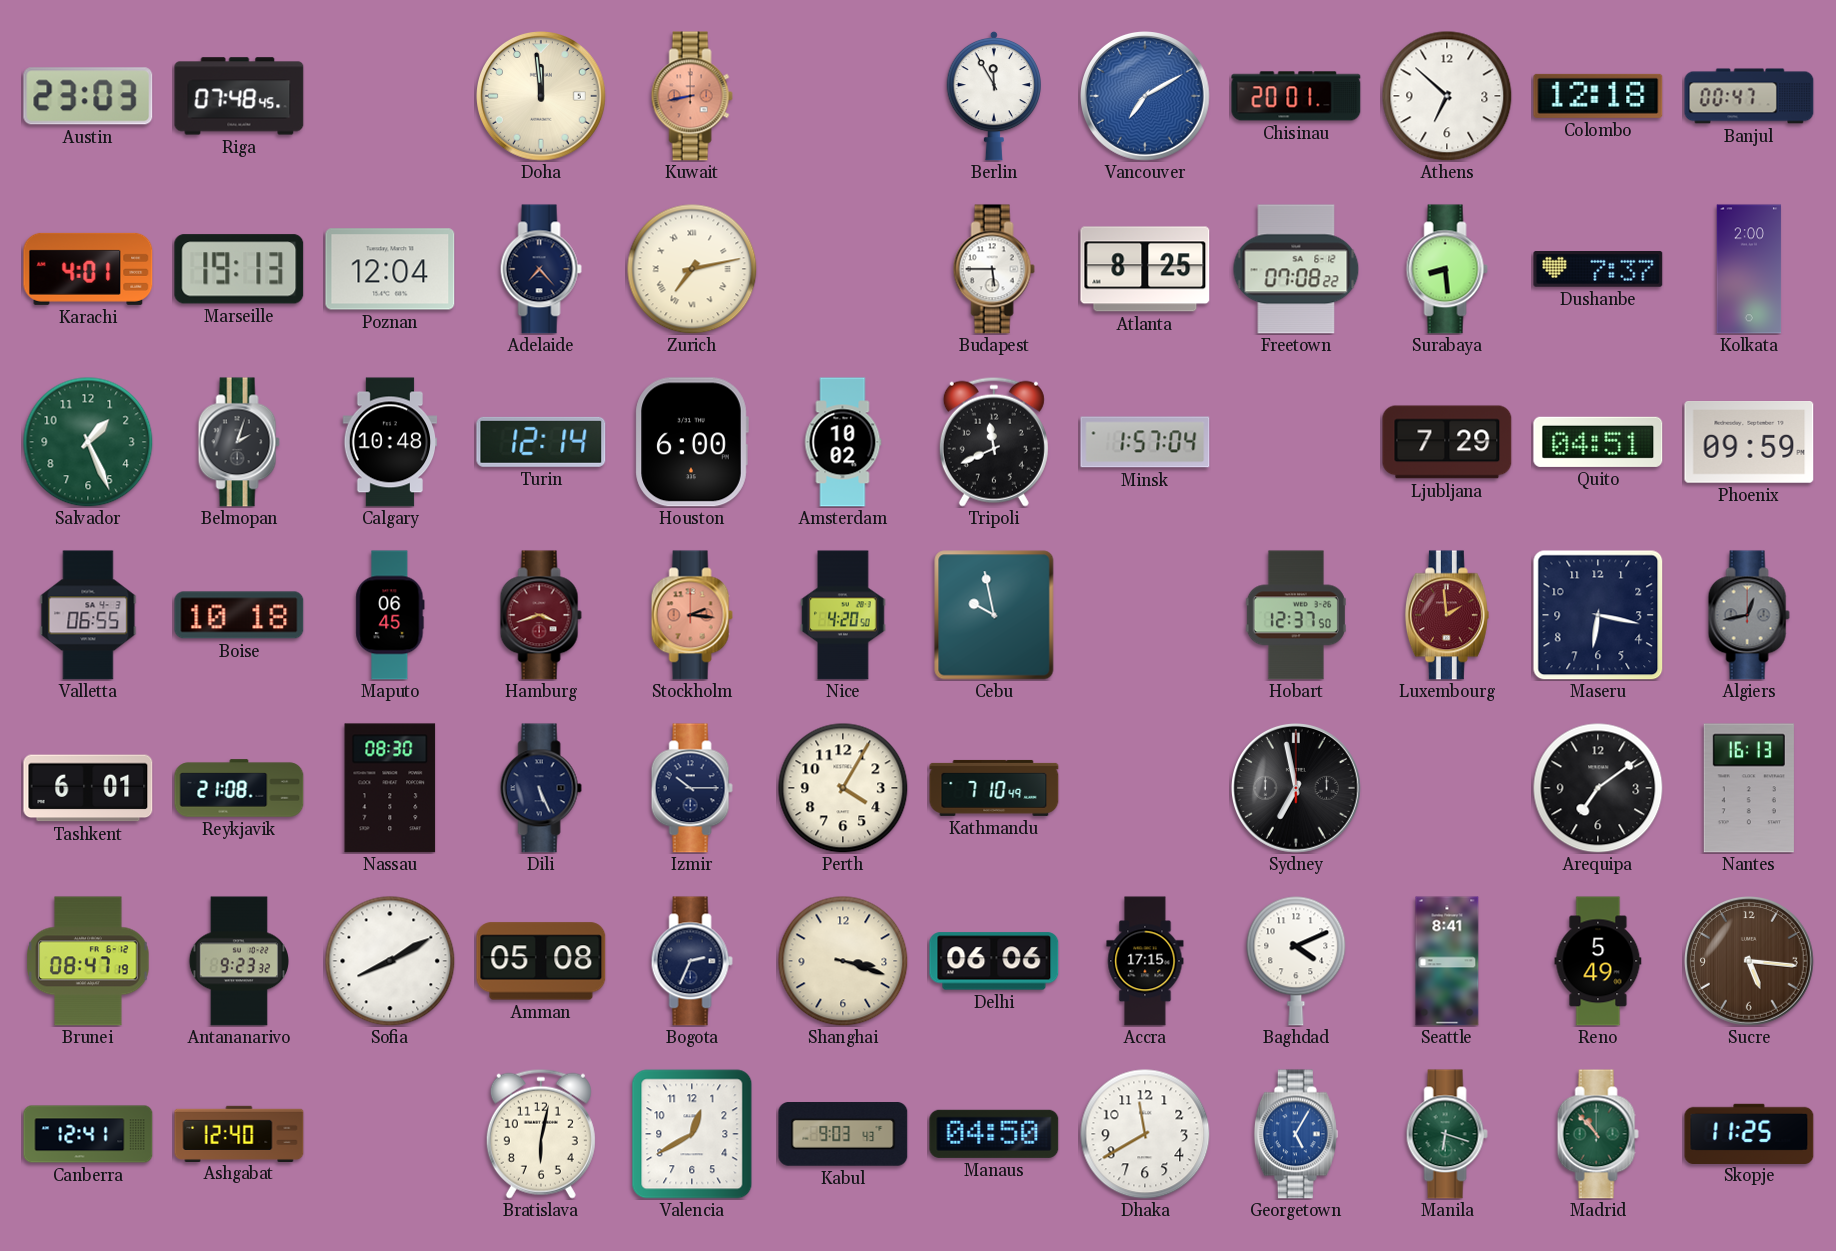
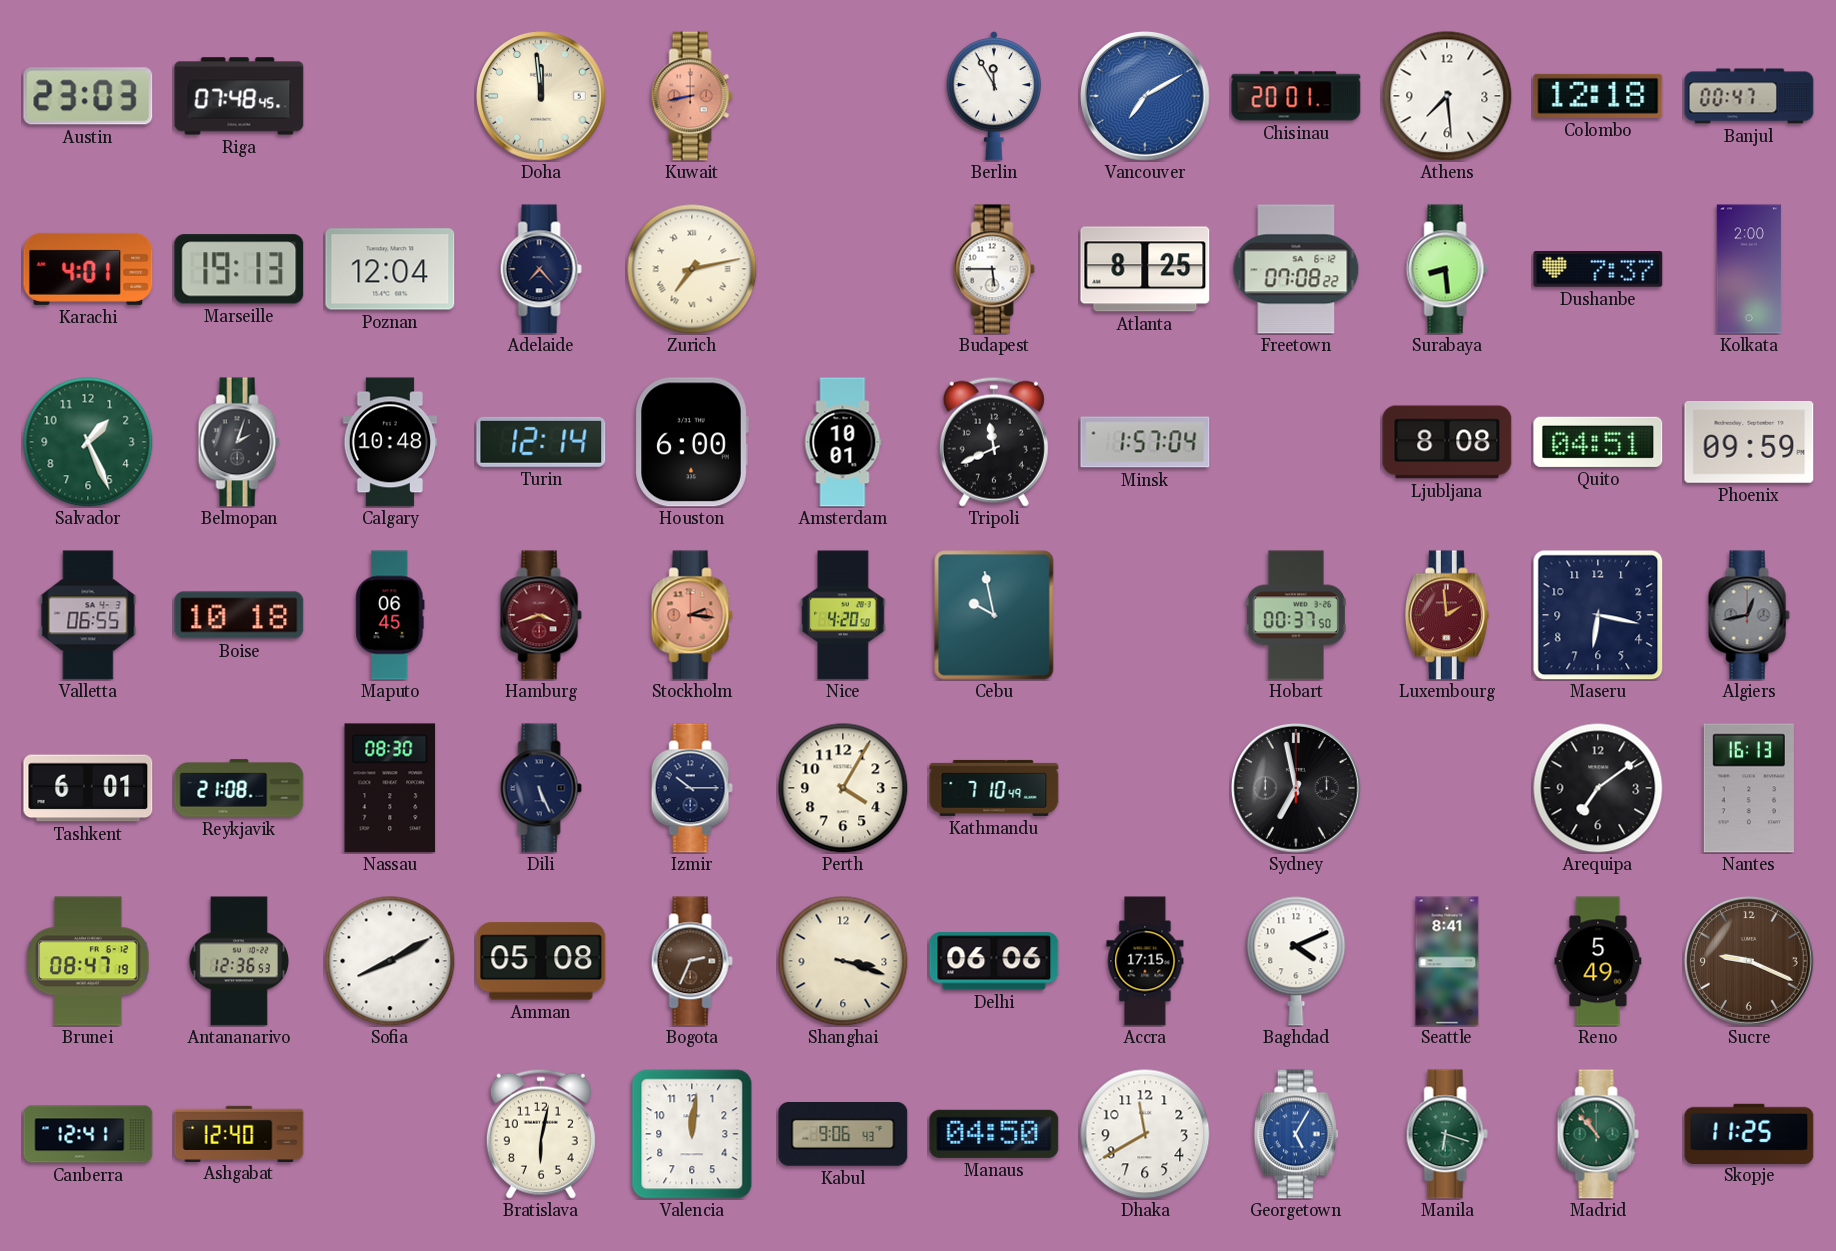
Athens: 6:52 -> 7:29 (1447, 96)
Amsterdam: 10:02 -> 10:01 (843, 442)
Ljubljana: 7:29 -> 8:08 (1447, 442)
Hobart: 12:37 -> 00:37 (1296, 615)
Antananarivo: 9:23 -> 12:36 (238, 961)
Bogota dial: navy -> brown (692, 961)
Sucre: 5:16 -> 9:19 (1750, 962)
Valencia: 12:40 -> 12:01 (692, 1134)
Kabul: 9:03 -> 9:06 (843, 1135)
